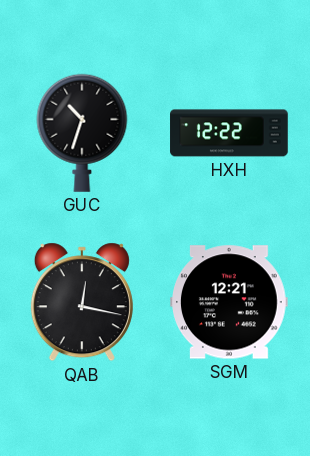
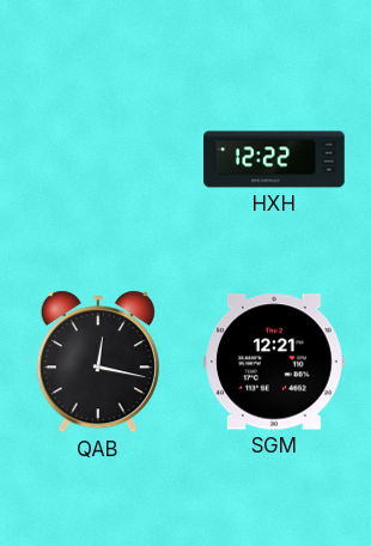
GUC: 10:33 -> none (82, 133)
